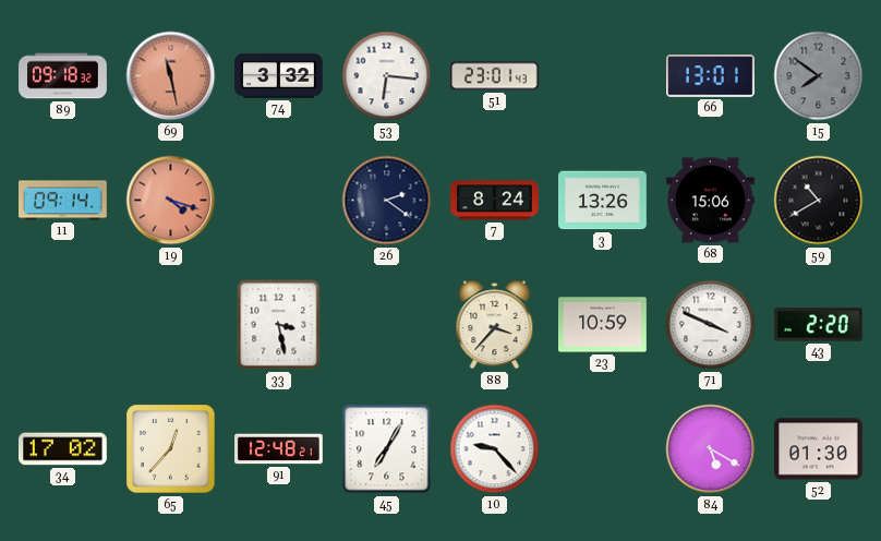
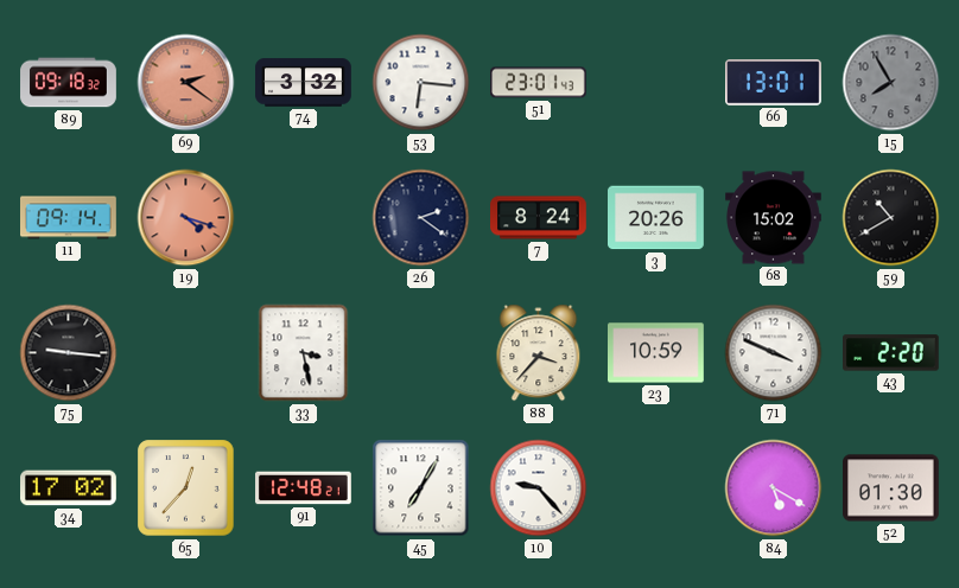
69: 11:28 -> 2:21 (186, 83)
15: 7:51 -> 7:55 (891, 83)
3: 13:26 -> 20:26 (656, 218)
68: 15:06 -> 15:02 (774, 218)
75: none -> 9:16 (69, 353)
